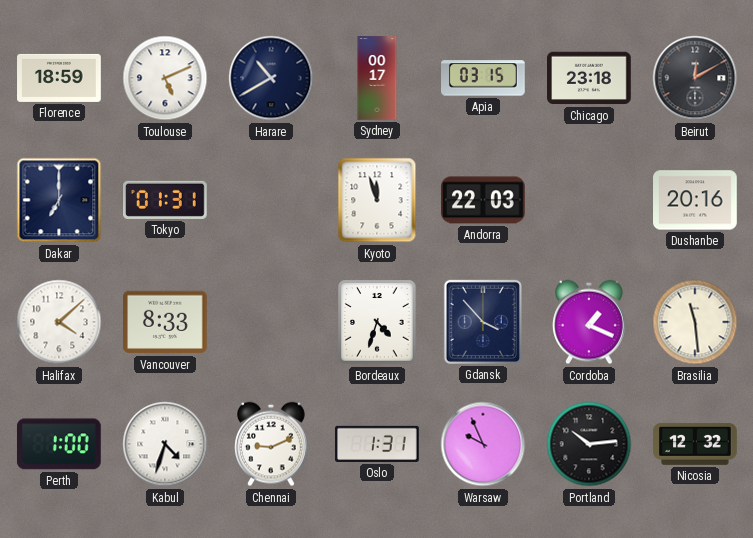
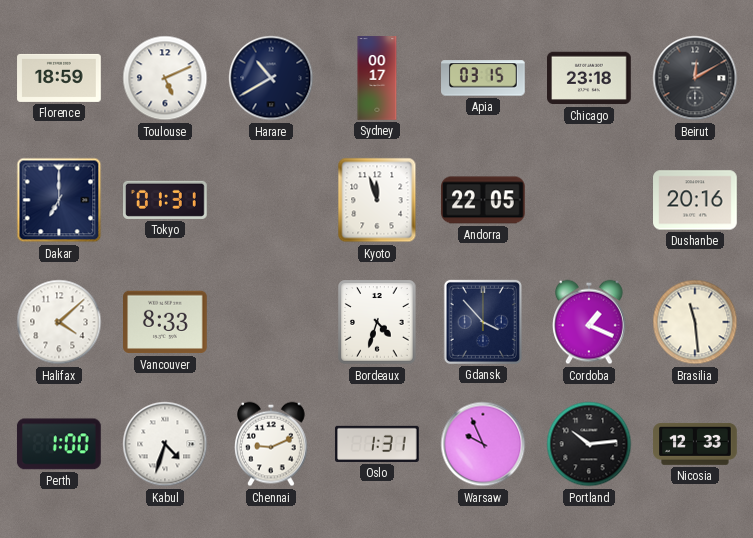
Andorra: 22:03 -> 22:05 (484, 200)
Nicosia: 12:32 -> 12:33 (695, 444)
